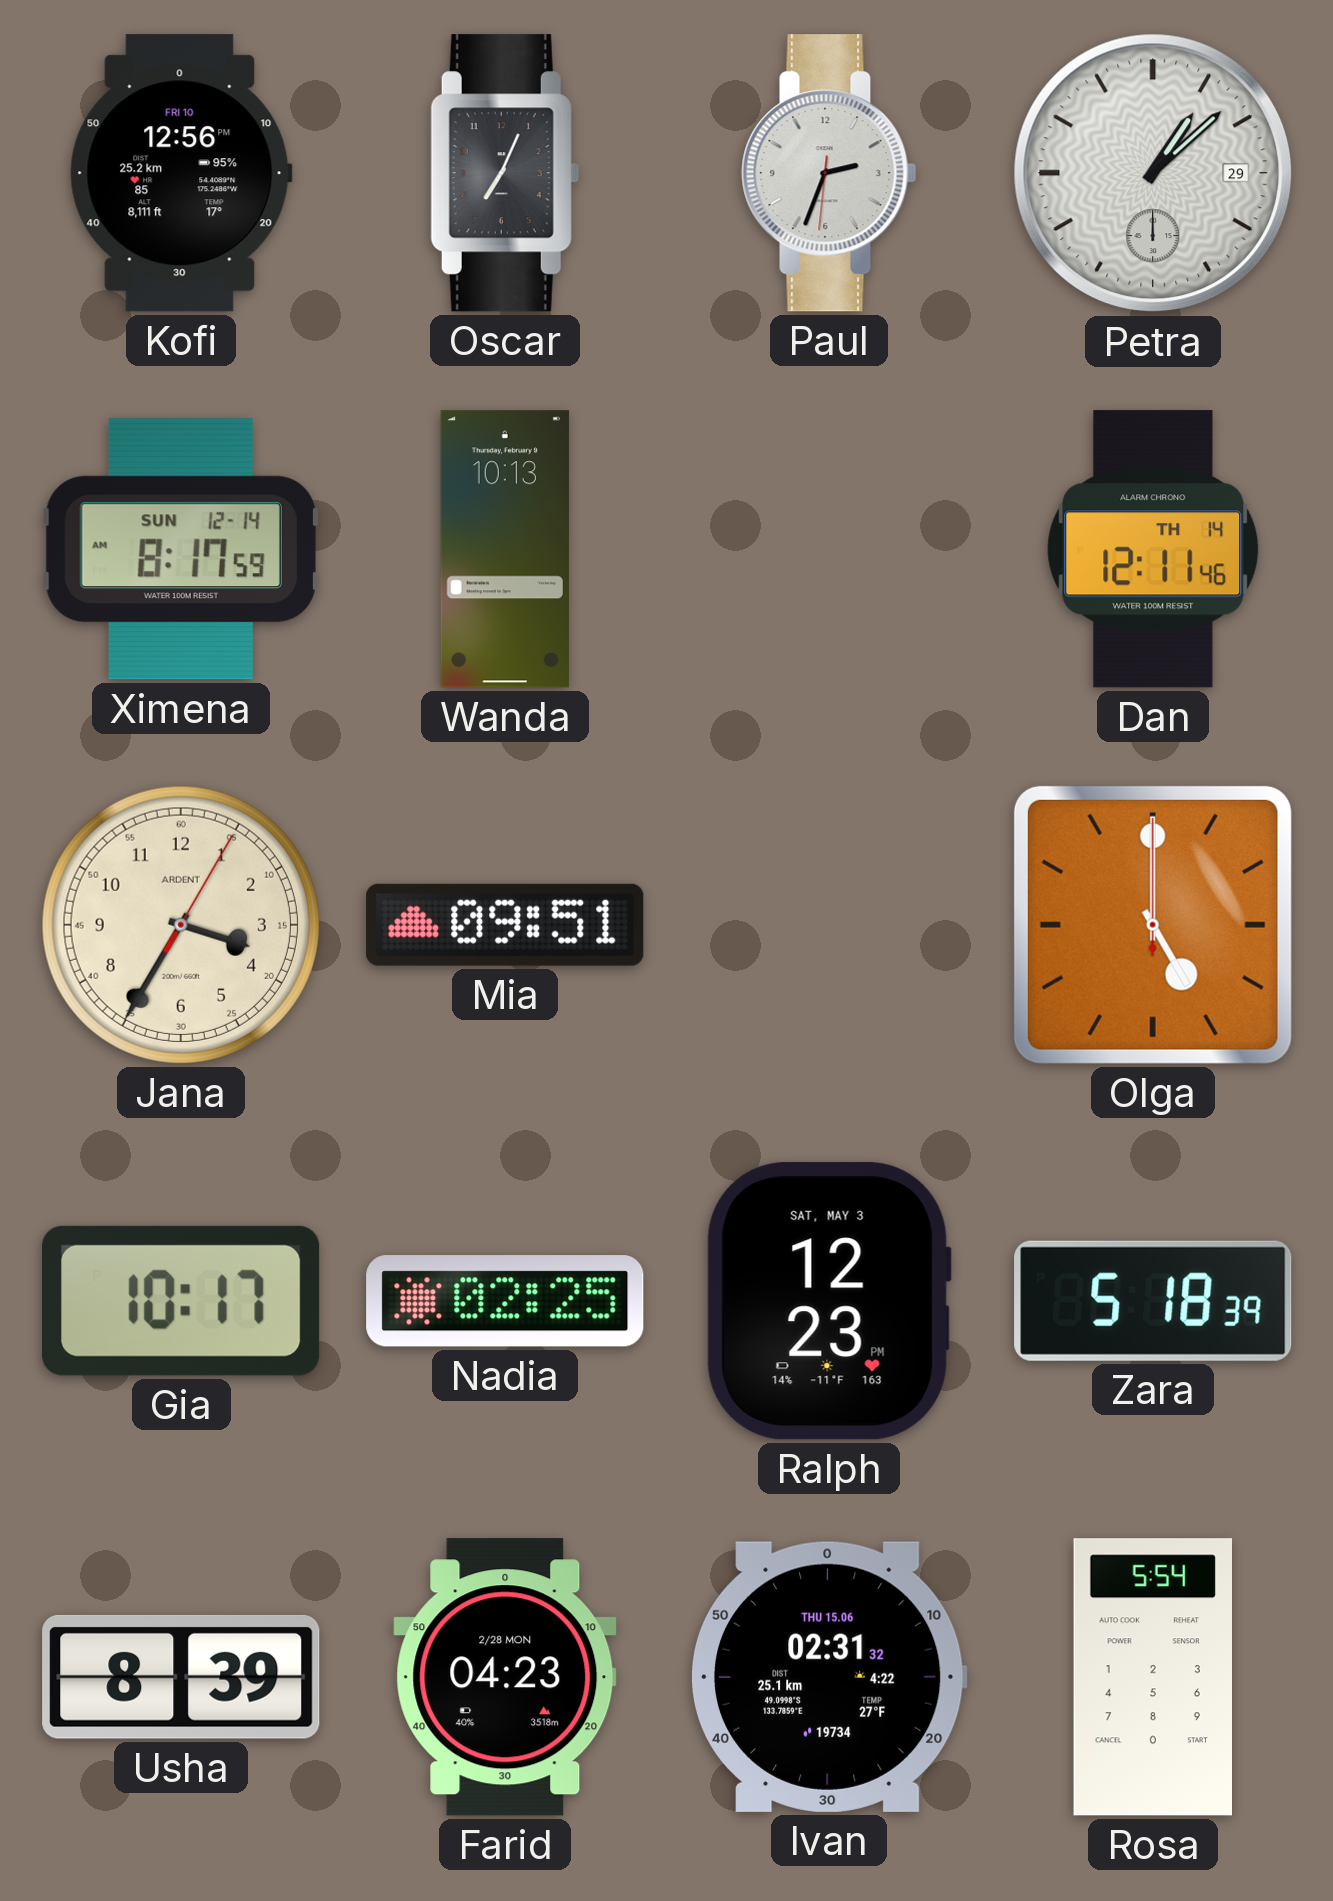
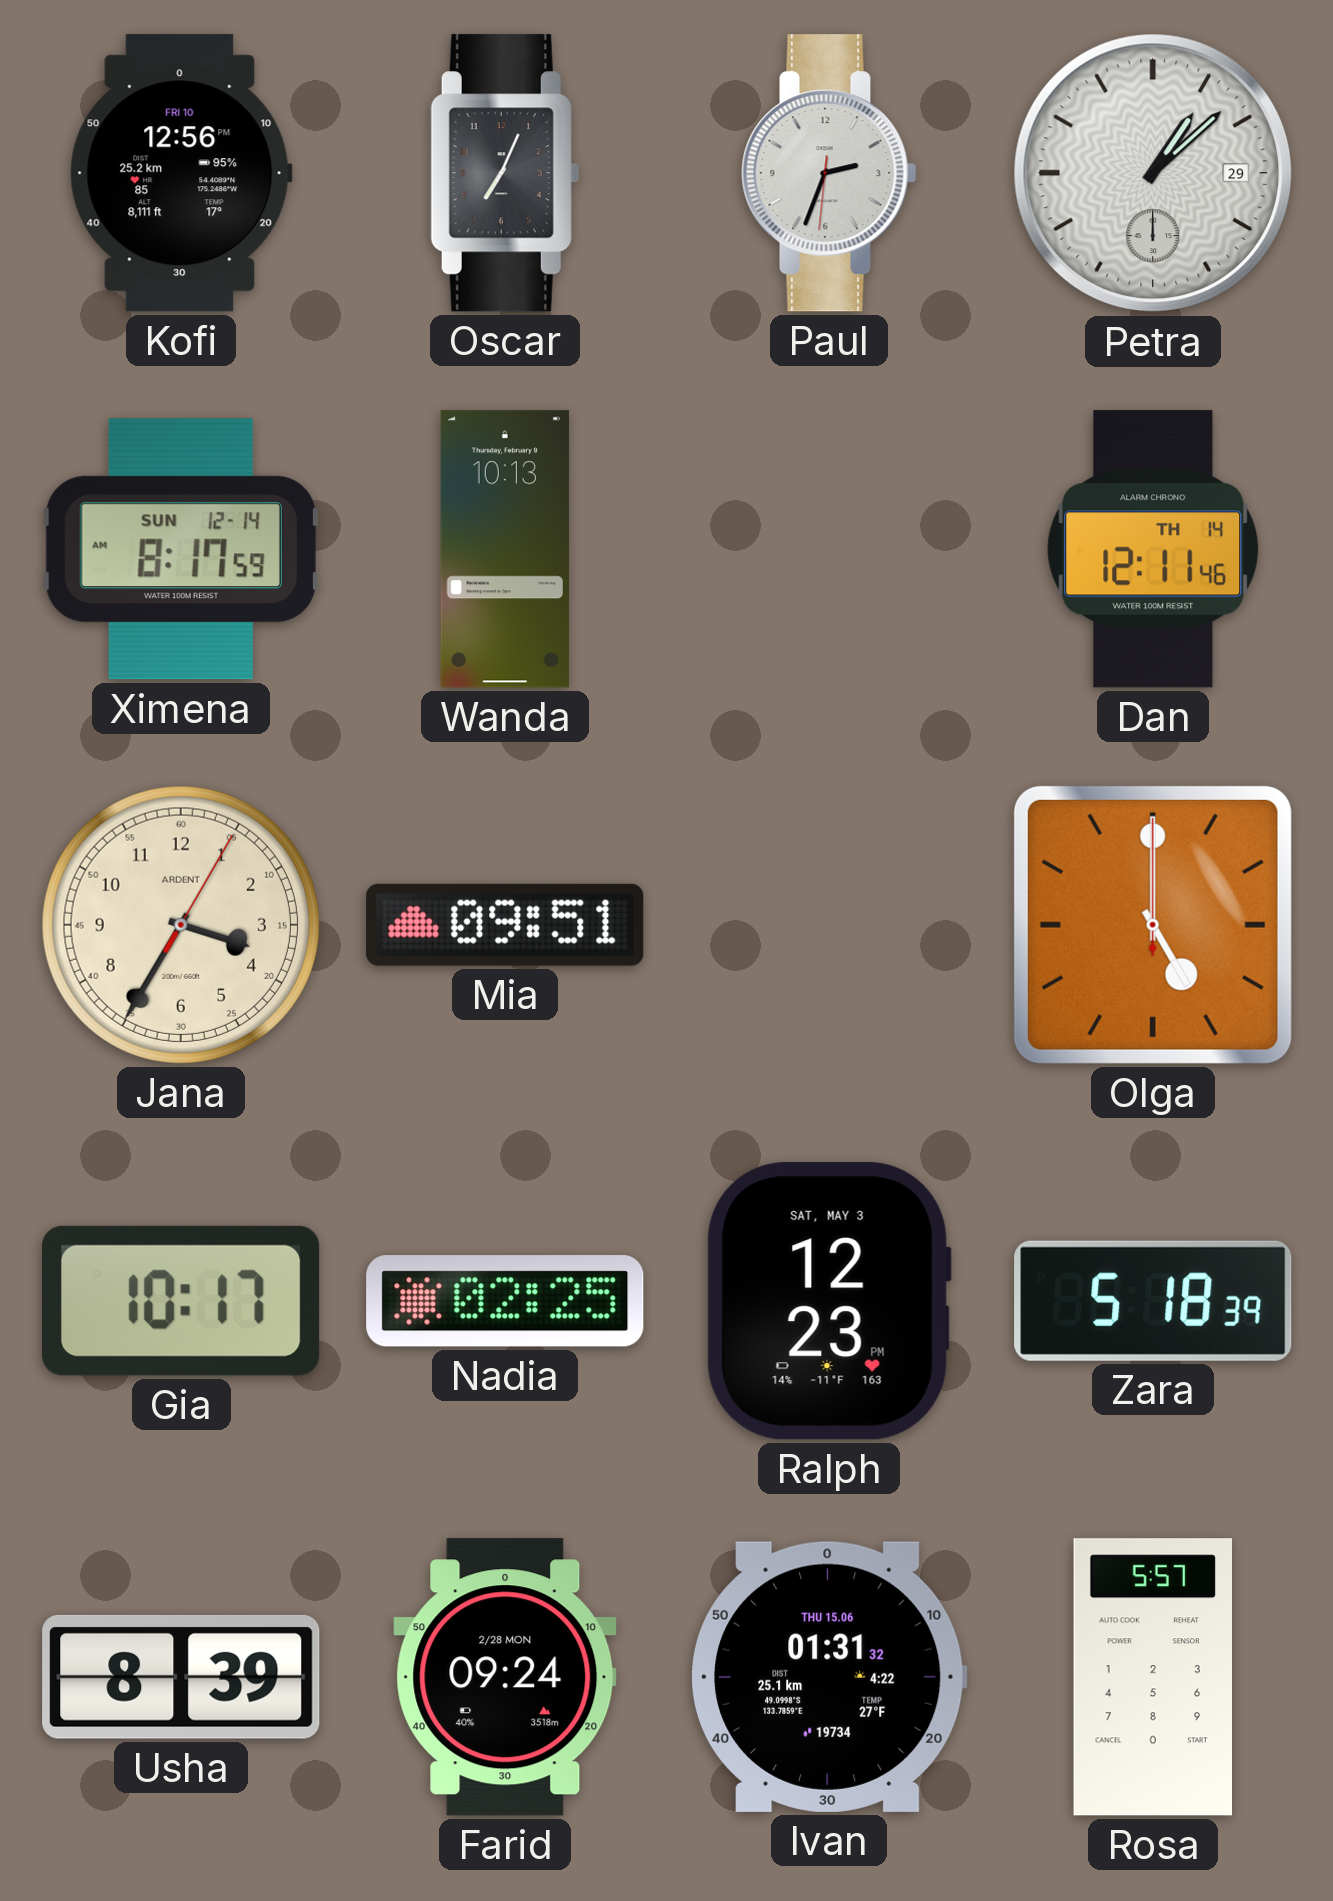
Farid: 04:23 -> 09:24 (505, 1677)
Ivan: 02:31 -> 01:31 (829, 1677)
Rosa: 5:54 -> 5:57 (1152, 1677)
